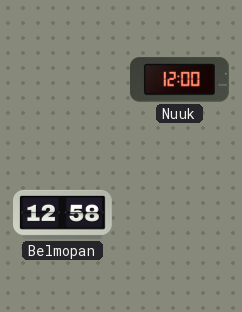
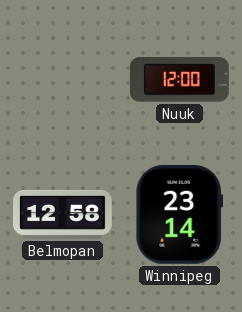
Winnipeg: none -> 23:14 (180, 214)
